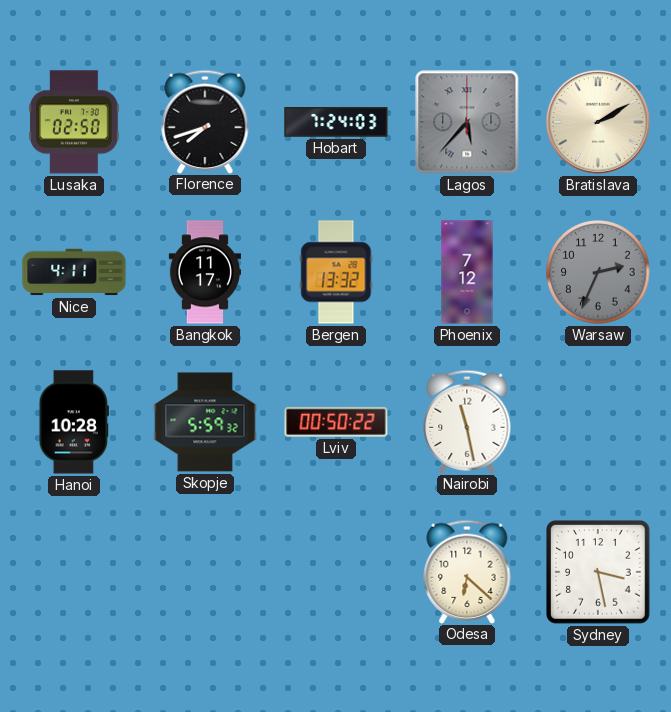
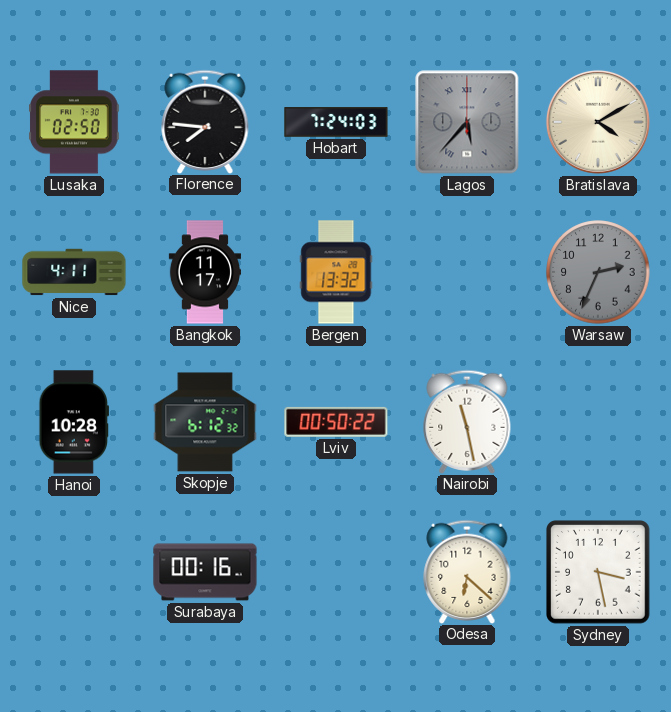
Florence: 7:42 -> 7:46 (205, 121)
Bratislava: 2:10 -> 4:10 (598, 122)
Phoenix: 7:12 -> none (467, 272)
Skopje: 5:59 -> 6:12 (205, 422)
Surabaya: none -> 00:16 (205, 572)
